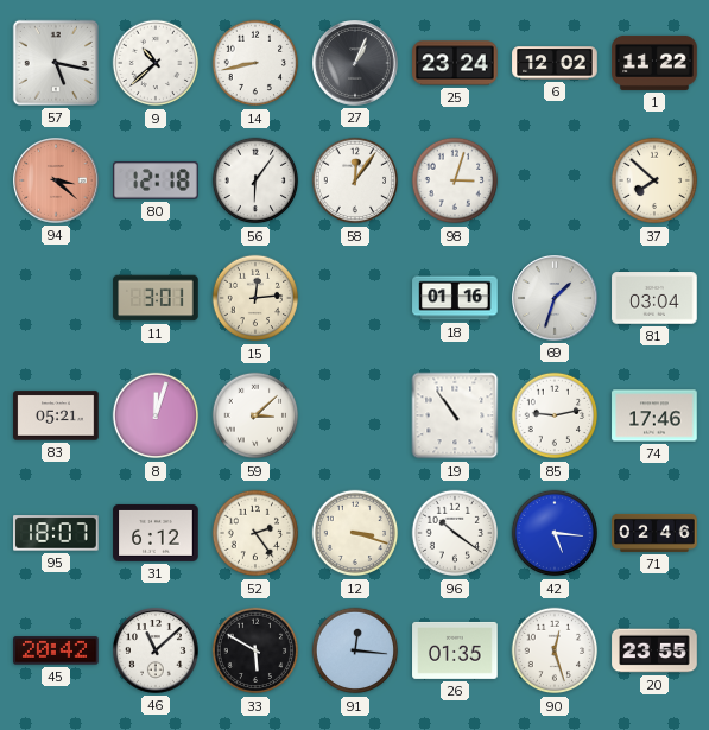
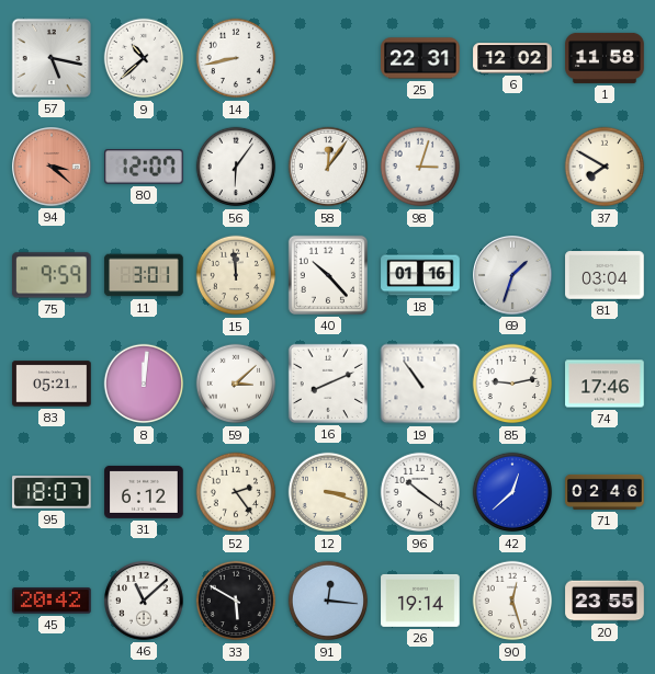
27: 1:04 -> none (356, 64)
25: 23:24 -> 22:31 (420, 58)
1: 11:22 -> 11:58 (605, 58)
80: 12:18 -> 12:07 (144, 167)
37: 7:52 -> 7:50 (605, 167)
75: none -> 9:59 (53, 275)
15: 12:14 -> 11:59 (236, 275)
40: none -> 10:23 (328, 275)
8: 12:03 -> 12:01 (144, 384)
16: none -> 8:11 (328, 384)
42: 5:16 -> 12:38 (512, 492)
26: 01:35 -> 19:14 (420, 601)
